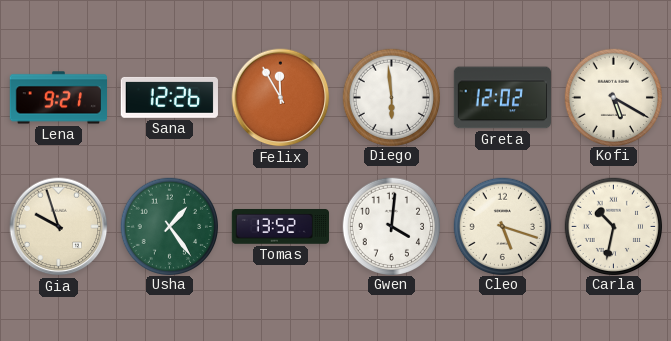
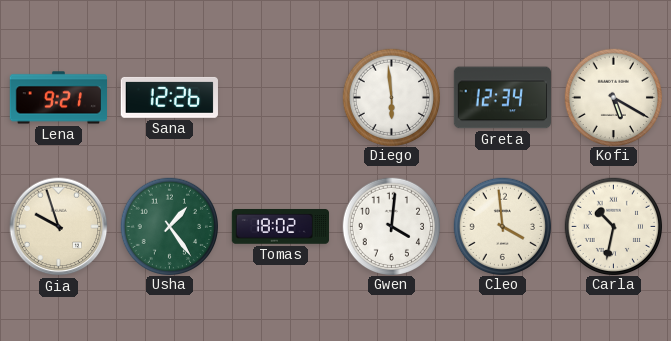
Felix: 11:55 -> none (281, 98)
Greta: 12:02 -> 12:34 (502, 98)
Tomas: 13:52 -> 18:02 (280, 227)
Cleo: 5:18 -> 3:59 (502, 226)
